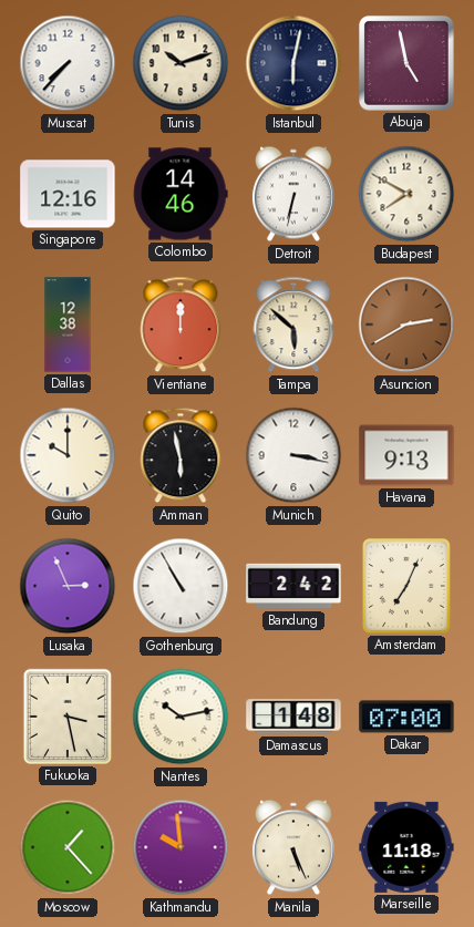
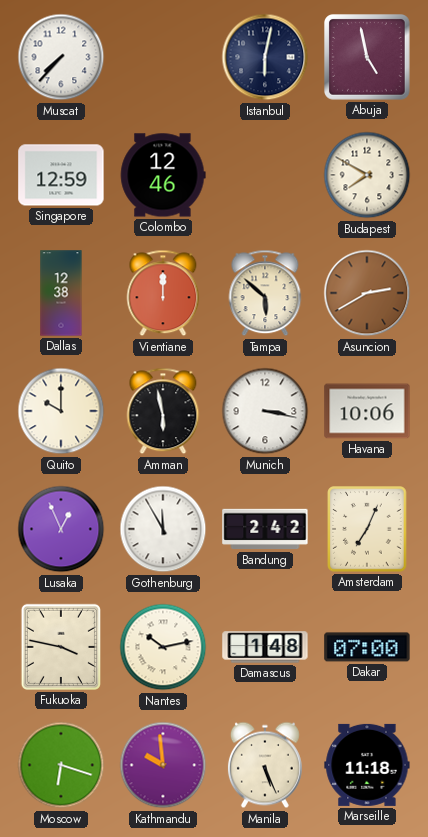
Tunis: 10:12 -> none (181, 63)
Singapore: 12:16 -> 12:59 (61, 175)
Colombo: 14:46 -> 12:46 (163, 175)
Detroit: 6:32 -> none (293, 194)
Havana: 9:13 -> 10:06 (367, 411)
Lusaka: 2:56 -> 12:56 (61, 529)
Gothenburg: 10:55 -> 11:55 (163, 529)
Fukuoka: 3:28 -> 3:47 (61, 647)
Moscow: 1:23 -> 6:18 (61, 765)
